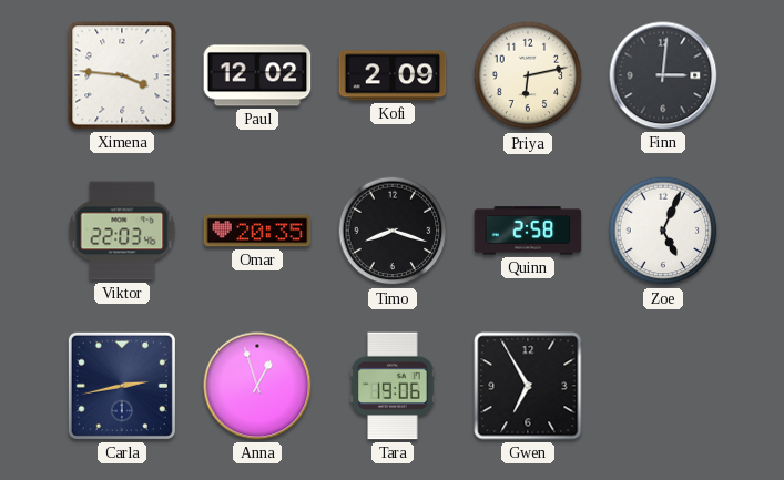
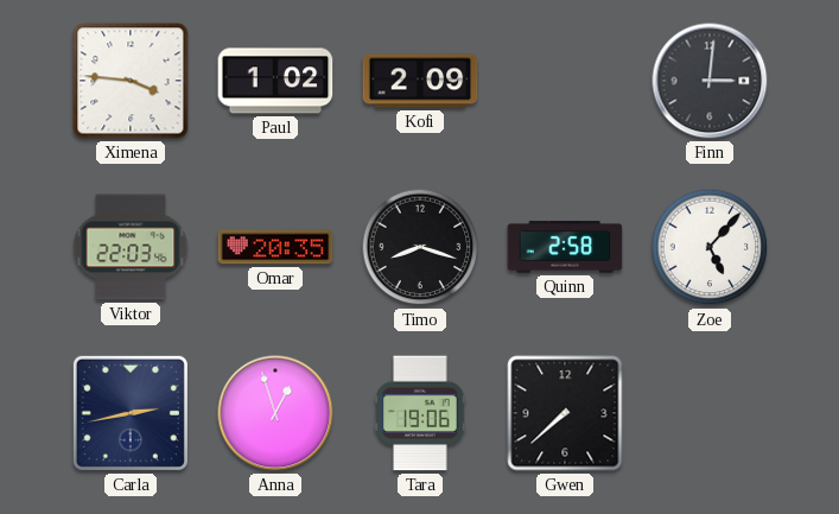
Paul: 12:02 -> 1:02 (275, 81)
Priya: 6:13 -> none (528, 75)
Zoe: 5:04 -> 5:07 (710, 247)
Gwen: 6:55 -> 7:38 (565, 413)
